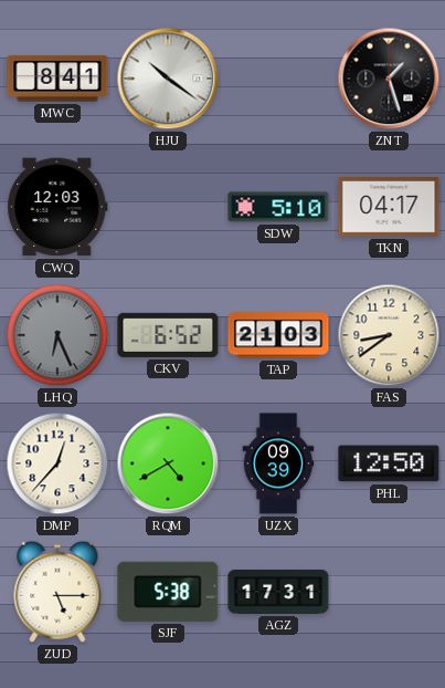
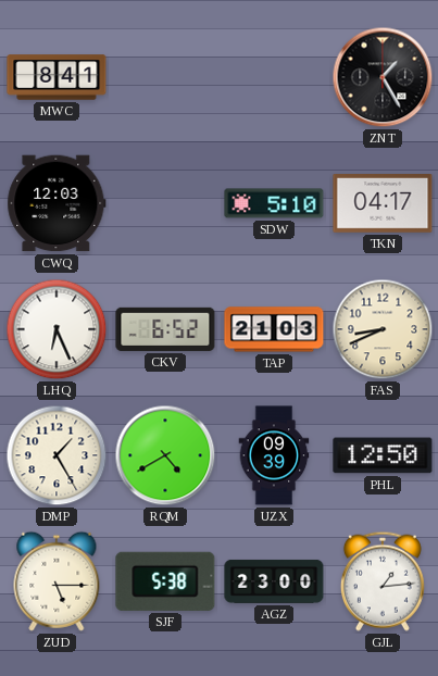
HJU: 10:21 -> none (168, 79)
ZNT: 1:27 -> 1:25 (383, 77)
LHQ dial: grey -> white (57, 329)
FAS: 8:39 -> 8:41 (383, 329)
DMP: 12:37 -> 1:25 (57, 455)
AGZ: 17:31 -> 23:00 (274, 581)
GJL: none -> 1:14 (383, 581)
